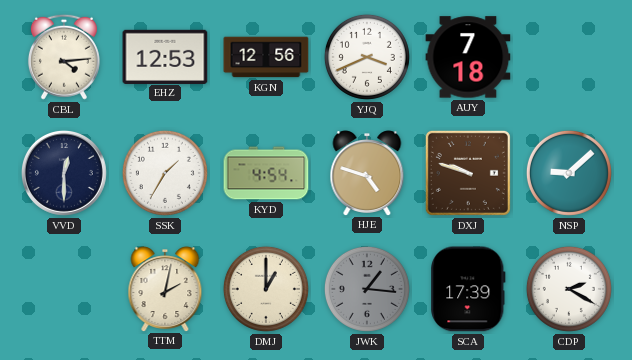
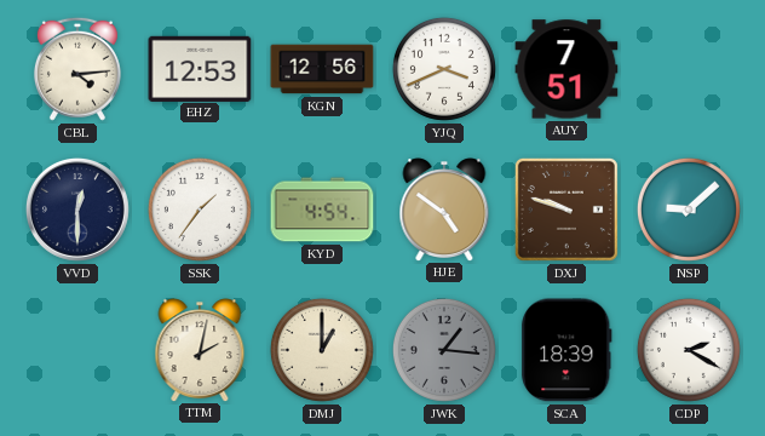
AUY: 7:18 -> 7:51 (566, 69)
SSK: 1:35 -> 1:36 (200, 210)
HJE: 4:48 -> 4:51 (444, 210)
SCA: 17:39 -> 18:39 (566, 350)
